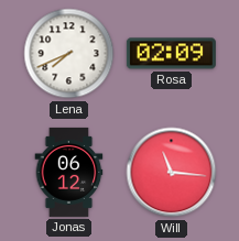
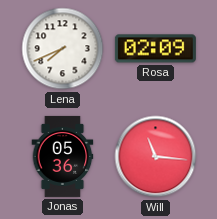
Jonas: 06:12 -> 05:36 (63, 156)
